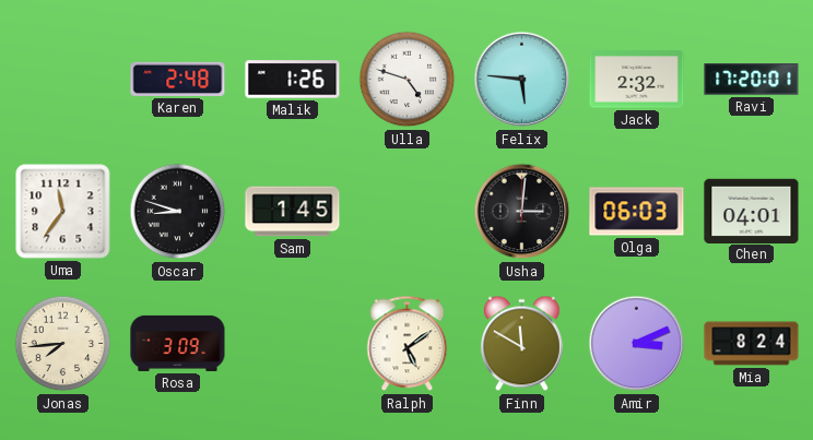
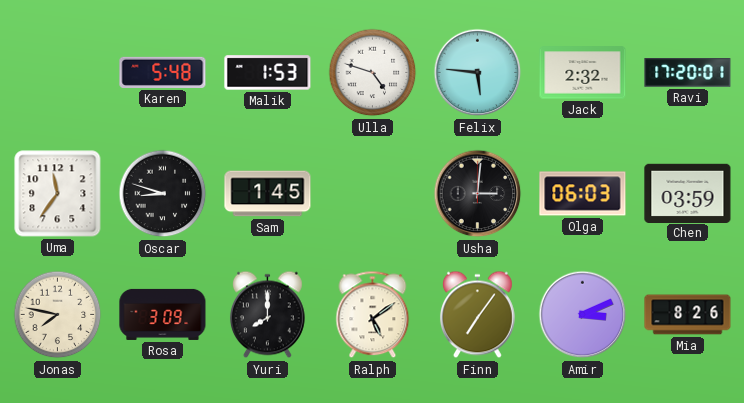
Karen: 2:48 -> 5:48 (163, 72)
Malik: 1:26 -> 1:53 (268, 73)
Chen: 04:01 -> 03:59 (688, 193)
Jonas: 7:44 -> 7:47 (58, 315)
Yuri: none -> 8:00 (267, 315)
Finn: 11:50 -> 7:06 (477, 315)
Mia: 8:24 -> 8:26 (688, 315)
